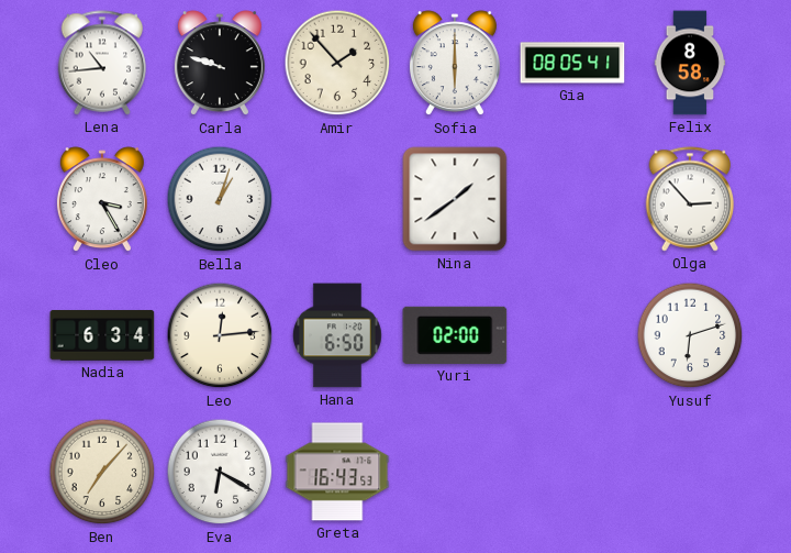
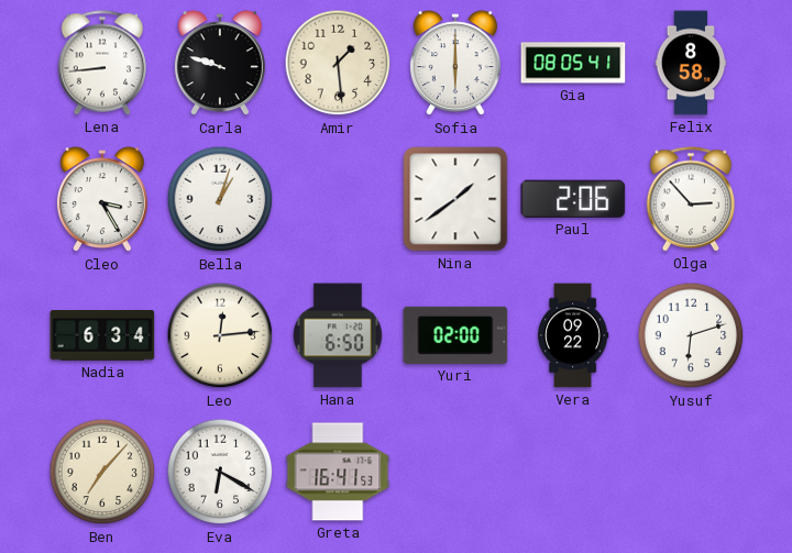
Lena: 10:44 -> 8:44 (102, 63)
Amir: 1:53 -> 1:29 (338, 63)
Paul: none -> 2:06 (573, 199)
Vera: none -> 09:22 (573, 335)
Greta: 16:43 -> 16:41 (338, 472)
